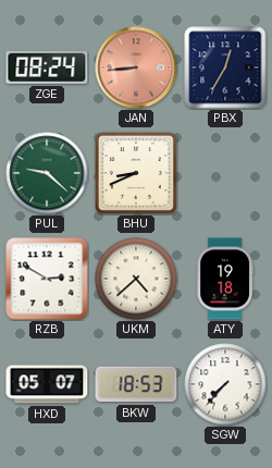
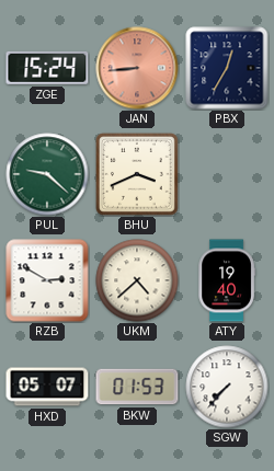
ZGE: 08:24 -> 15:24 (47, 68)
BHU: 8:41 -> 3:41 (137, 174)
ATY: 19:18 -> 19:40 (227, 280)
BKW: 18:53 -> 01:53 (137, 387)
